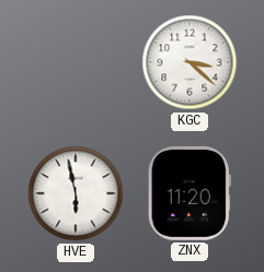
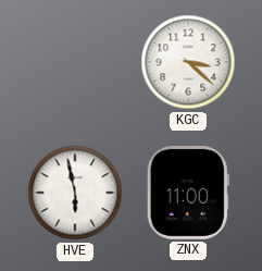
ZNX: 11:20 -> 11:00 (188, 193)
